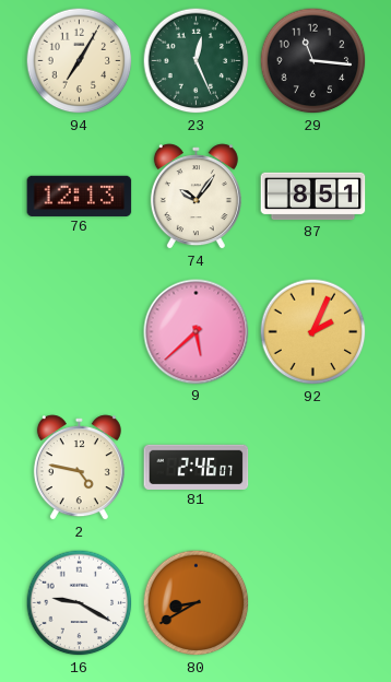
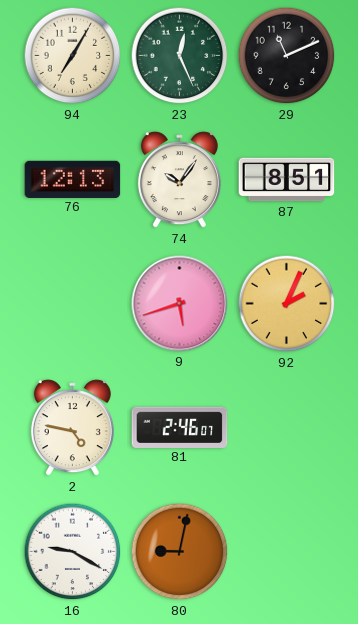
29: 11:16 -> 11:11 (287, 56)
9: 5:38 -> 5:42 (180, 304)
80: 8:40 -> 9:02 (180, 552)
